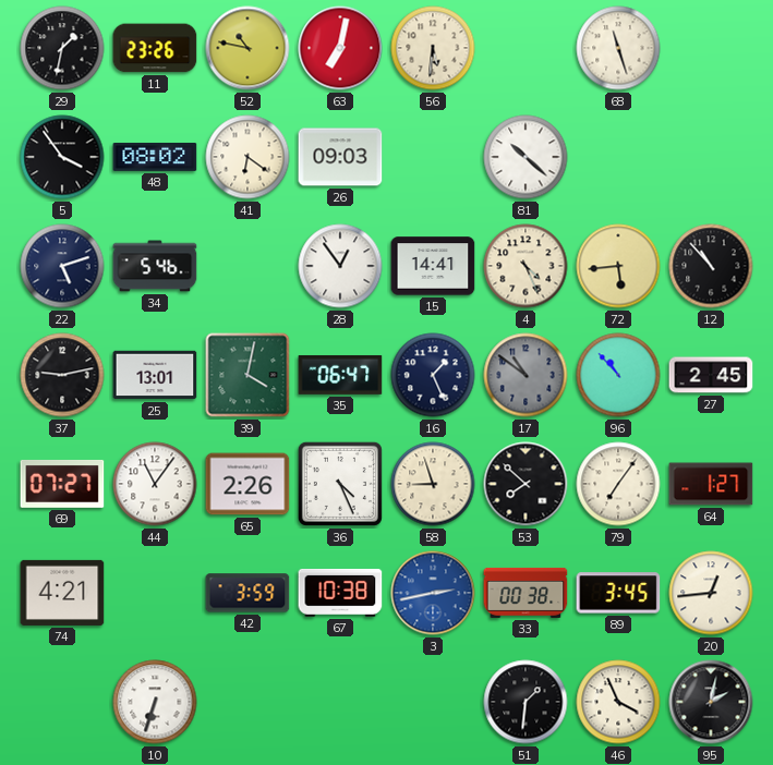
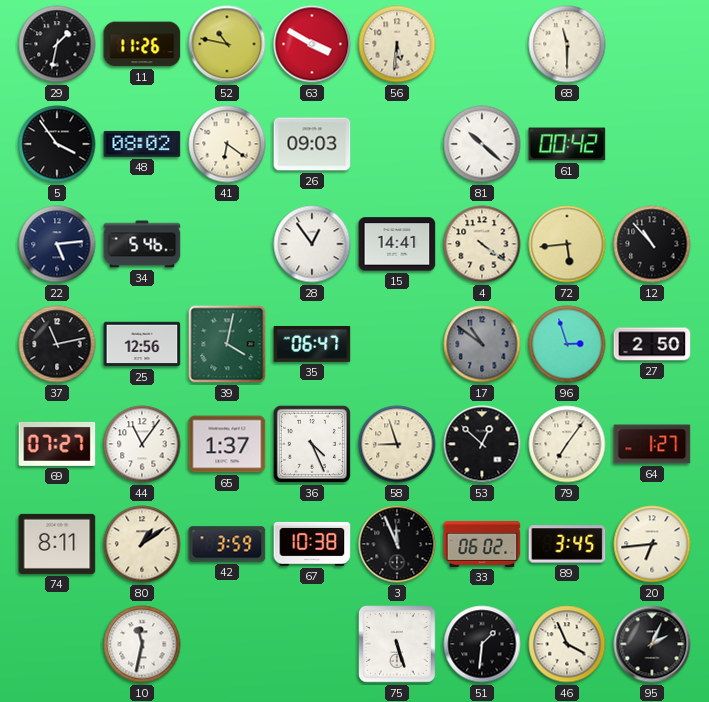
11: 23:26 -> 11:26 (142, 44)
63: 7:02 -> 3:50 (312, 44)
68: 11:27 -> 11:30 (567, 44)
61: none -> 00:42 (567, 144)
22: 5:12 -> 5:14 (57, 244)
4: 4:26 -> 4:21 (482, 244)
37: 9:13 -> 11:13 (57, 344)
25: 13:01 -> 12:56 (142, 344)
16: 1:26 -> none (433, 375)
96: 10:53 -> 2:57 (567, 344)
27: 2:45 -> 2:50 (652, 344)
65: 2:26 -> 1:37 (227, 444)
53: 7:52 -> 12:52 (482, 444)
74: 4:21 -> 8:11 (57, 544)
80: none -> 1:09 (142, 544)
3: 2:43 -> 11:56 (397, 544)
3 dial: blue -> black (397, 544)
33: 00:38 -> 06:02 (482, 544)
20: 12:44 -> 6:44 (652, 544)
10: 6:33 -> 11:32 (142, 644)
75: none -> 5:27 (398, 645)
95: 2:02 -> 2:04 (652, 644)
